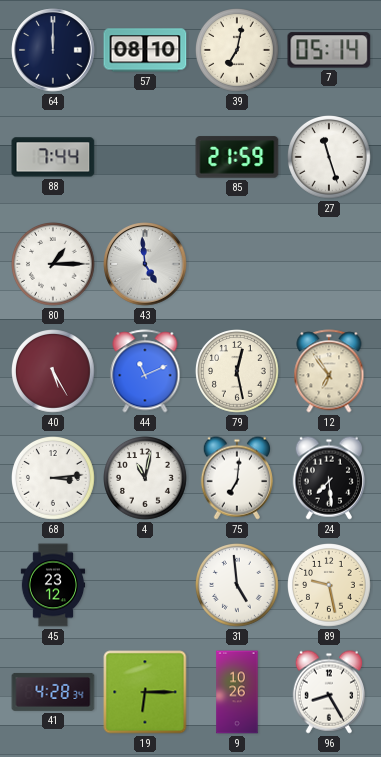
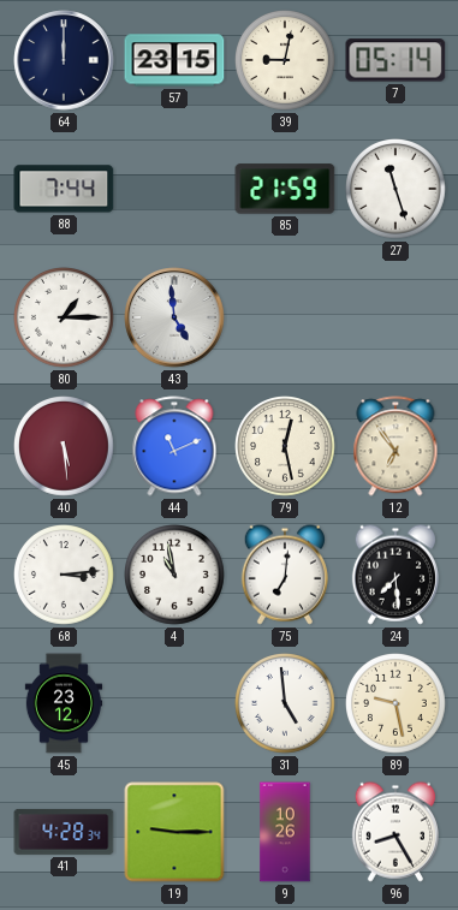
57: 08:10 -> 23:15 (174, 60)
39: 7:02 -> 9:02 (286, 61)
40: 5:25 -> 5:29 (65, 447)
4: 11:02 -> 10:58 (176, 576)
19: 6:15 -> 9:15 (174, 832)
